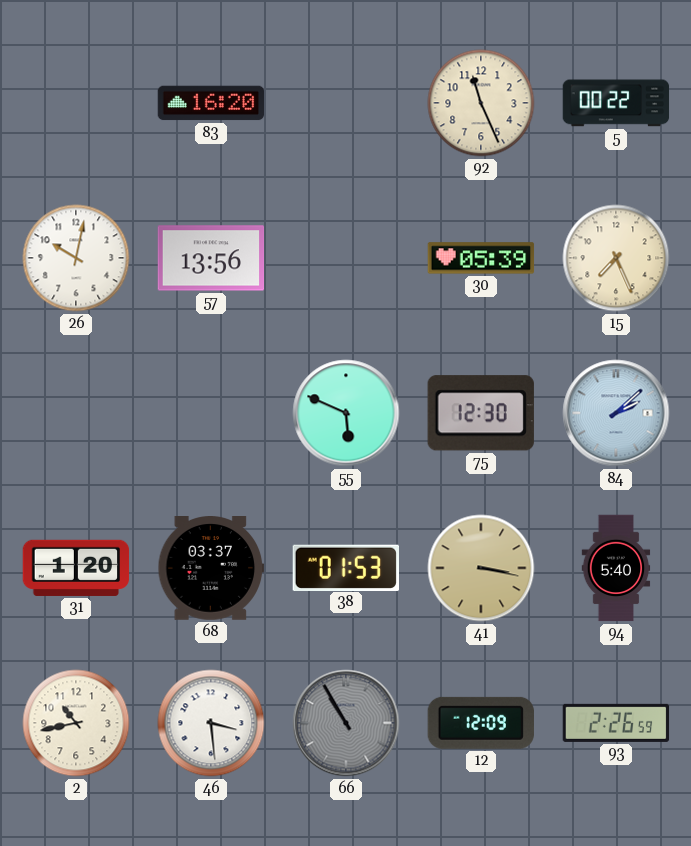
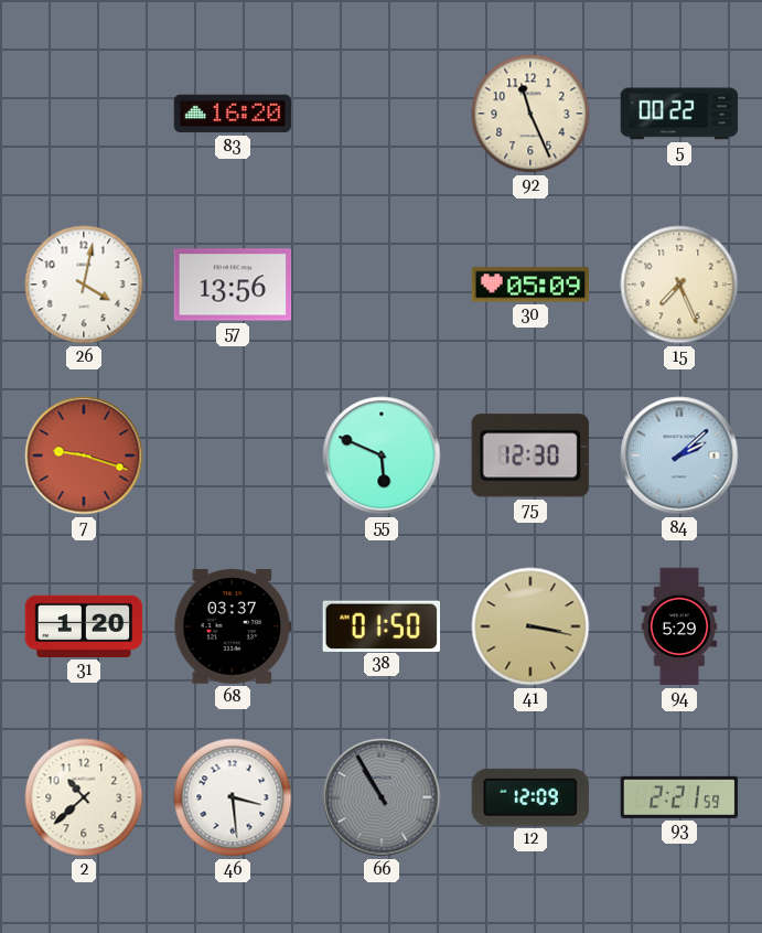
26: 10:02 -> 4:02 (84, 285)
30: 05:39 -> 05:09 (530, 285)
7: none -> 9:18 (84, 455)
38: 01:53 -> 01:50 (380, 625)
94: 5:40 -> 5:29 (679, 626)
2: 10:43 -> 10:38 (84, 797)
93: 2:26 -> 2:21 (679, 797)
